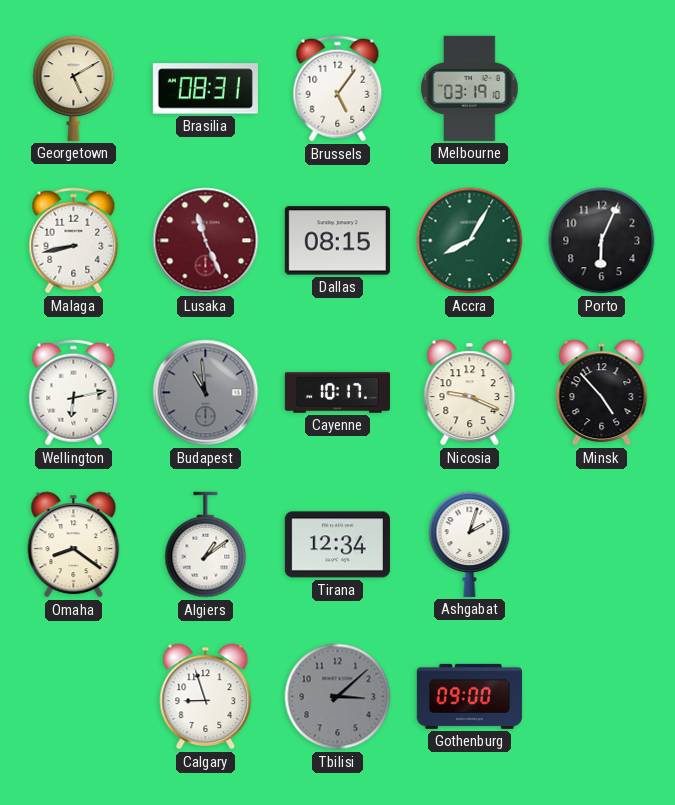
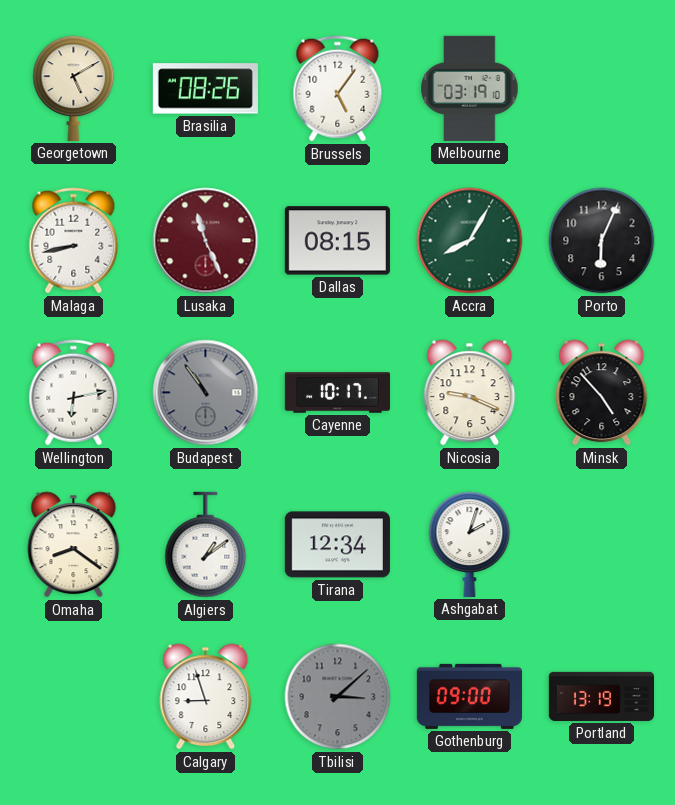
Brasilia: 08:31 -> 08:26 (205, 89)
Budapest: 10:59 -> 10:54 (206, 393)
Portland: none -> 13:19 (601, 696)
